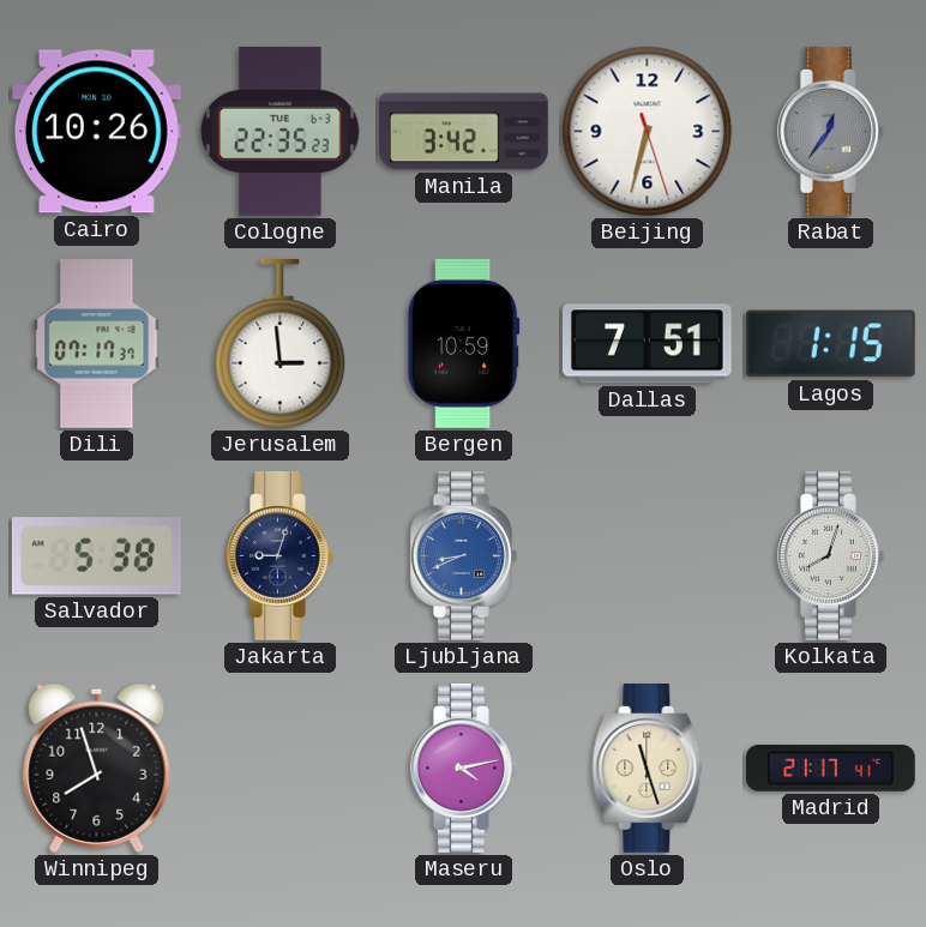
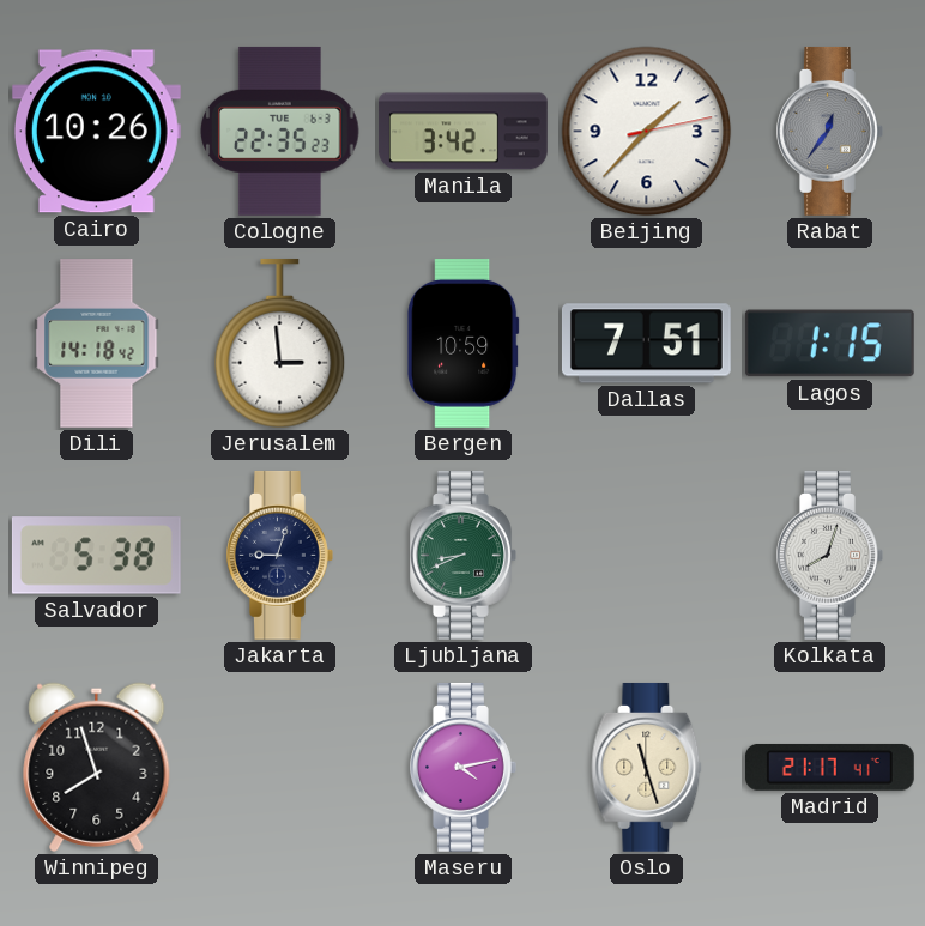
Beijing: 6:32 -> 1:37 (647, 132)
Dili: 07:17 -> 14:18 (97, 344)
Ljubljana dial: blue -> green (464, 555)
